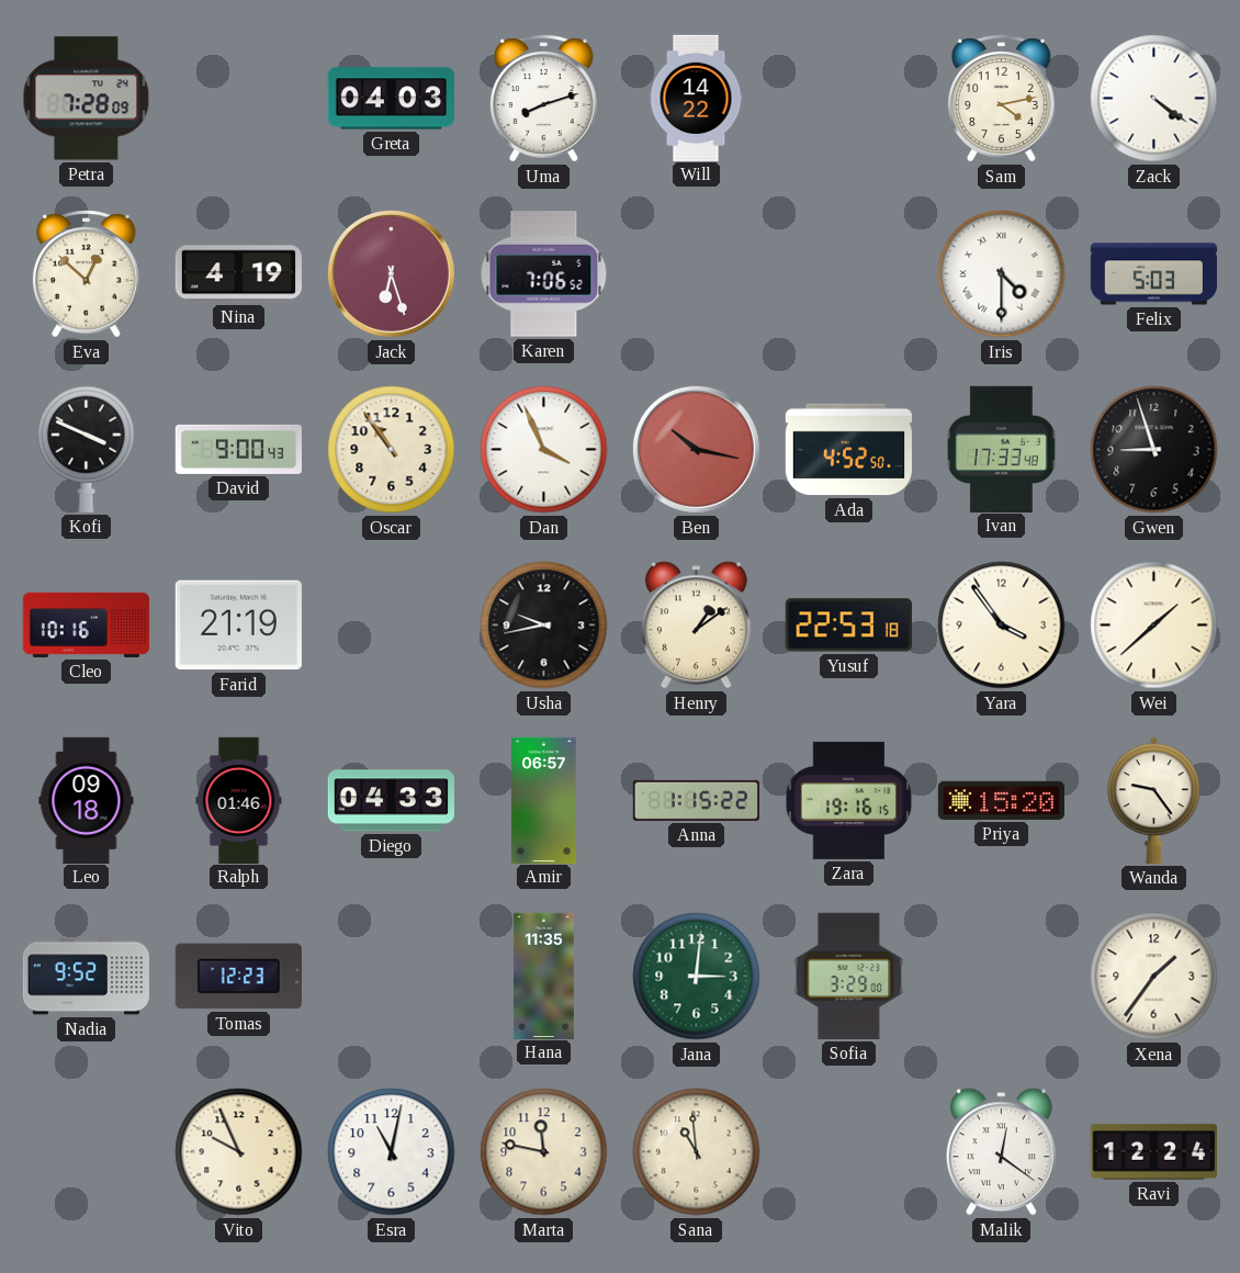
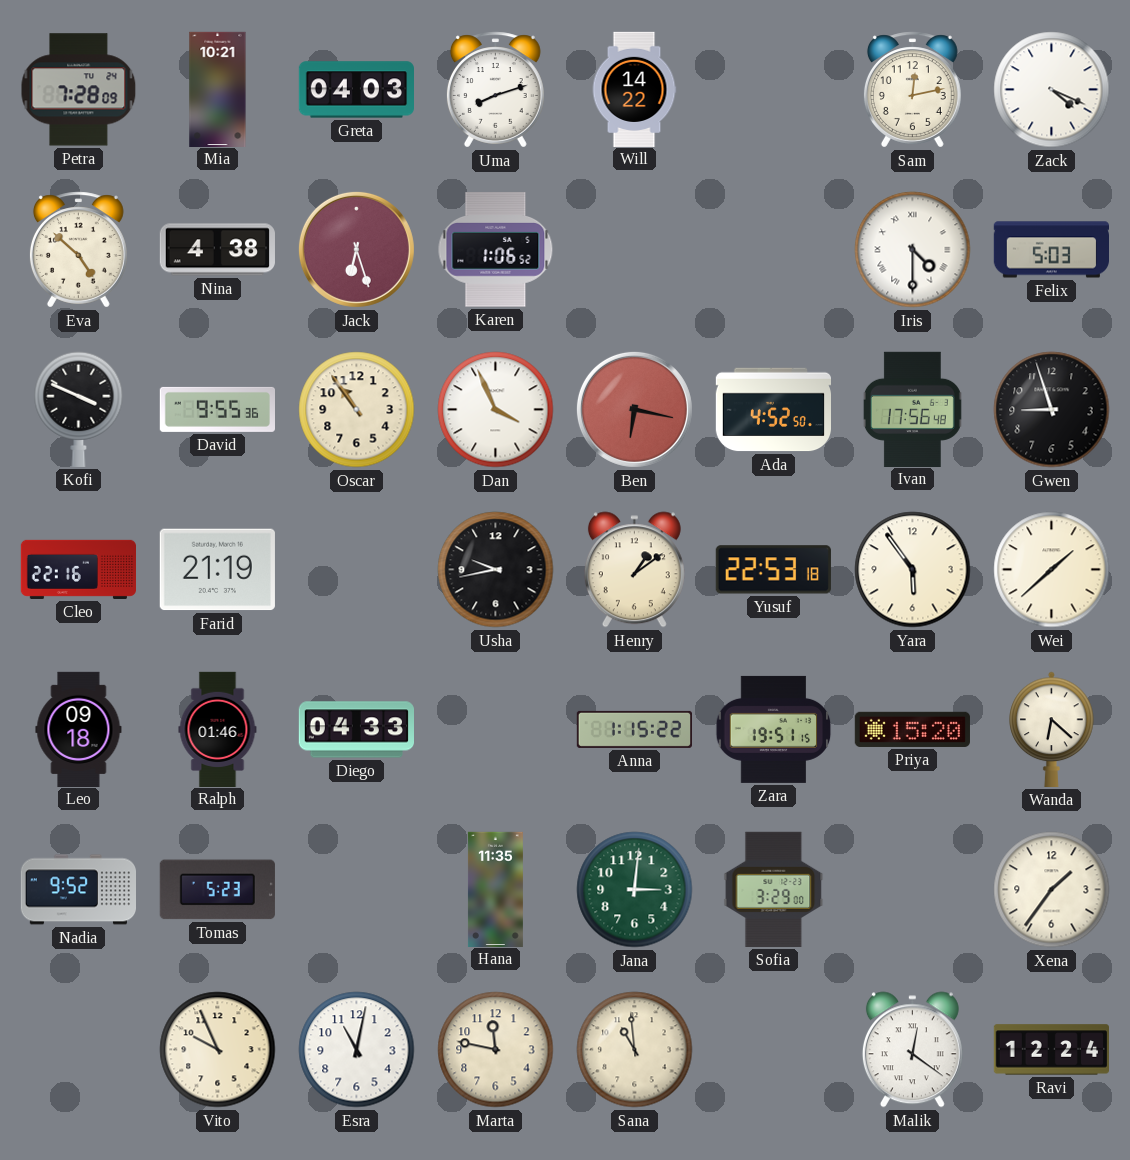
Mia: none -> 10:21 (218, 89)
Sam: 4:13 -> 12:13 (912, 90)
Zack: 4:21 -> 4:19 (1052, 90)
Eva: 12:52 -> 4:52 (78, 250)
Nina: 4:19 -> 4:38 (217, 250)
Karen: 7:06 -> 1:06 (496, 250)
David: 9:00 -> 9:55 (217, 409)
Ben: 10:17 -> 6:17 (634, 409)
Ivan: 17:33 -> 17:56 (912, 409)
Cleo: 10:16 -> 22:16 (78, 569)
Yara: 3:54 -> 5:54 (913, 570)
Amir: 06:57 -> none (544, 800)
Zara: 19:16 -> 19:51 (774, 729)
Wanda: 9:24 -> 6:22 (1052, 729)
Tomas: 12:23 -> 5:23 (217, 890)
